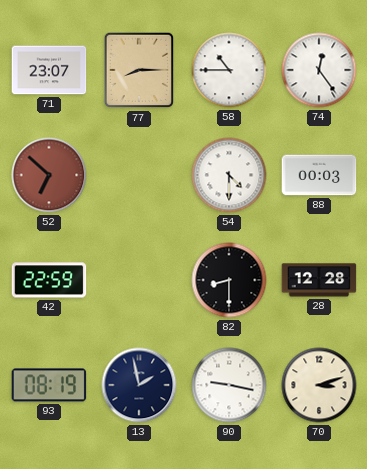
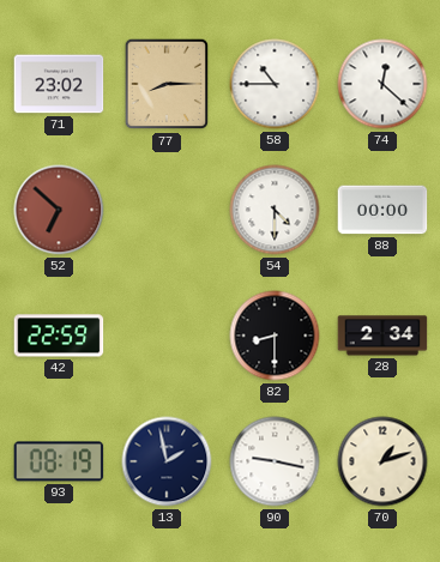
71: 23:07 -> 23:02 (59, 84)
74: 12:24 -> 12:22 (382, 84)
88: 00:03 -> 00:00 (382, 210)
28: 12:28 -> 2:34 (382, 336)
70: 3:12 -> 1:12 (382, 461)
